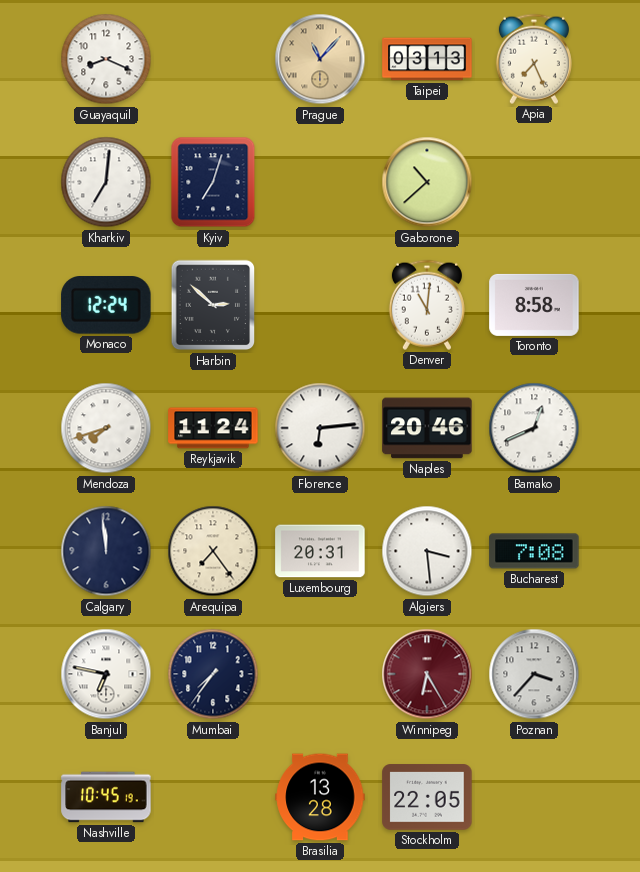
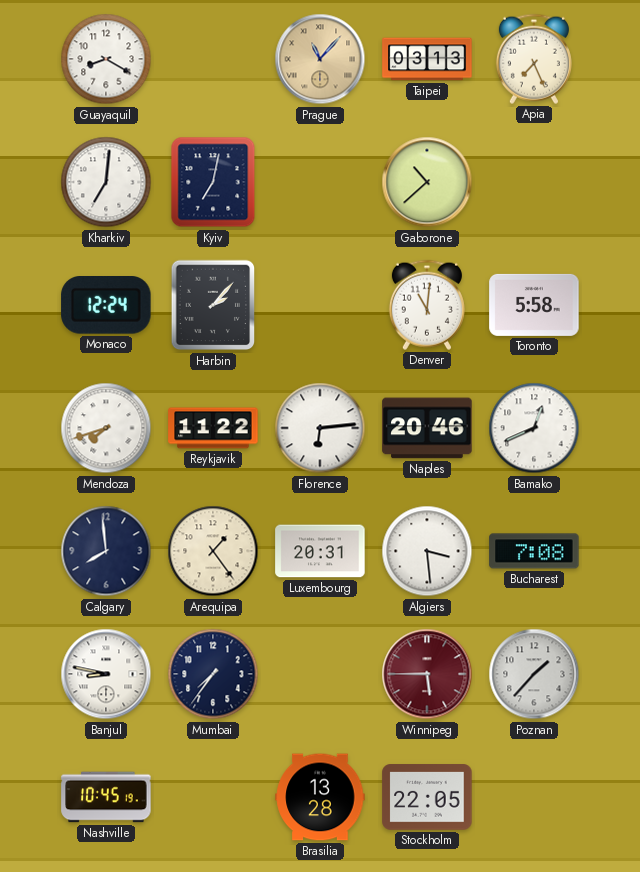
Guayaquil: 8:19 -> 8:20 (106, 59)
Kyiv: 7:03 -> 7:02 (213, 182)
Harbin: 2:52 -> 2:07 (213, 305)
Toronto: 8:58 -> 5:58 (534, 305)
Reykjavik: 11:24 -> 11:22 (213, 428)
Calgary: 11:59 -> 7:59 (106, 551)
Arequipa: 7:24 -> 1:24 (213, 551)
Banjul: 6:47 -> 8:47 (106, 674)
Winnipeg: 6:25 -> 5:45 (427, 674)
Poznan: 3:37 -> 1:37 (534, 674)
